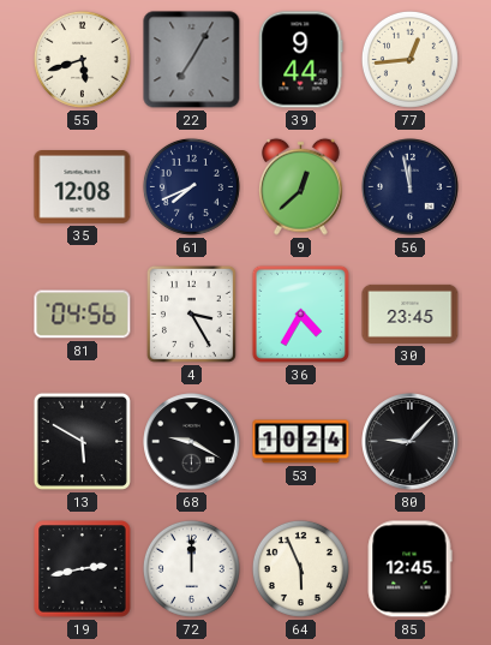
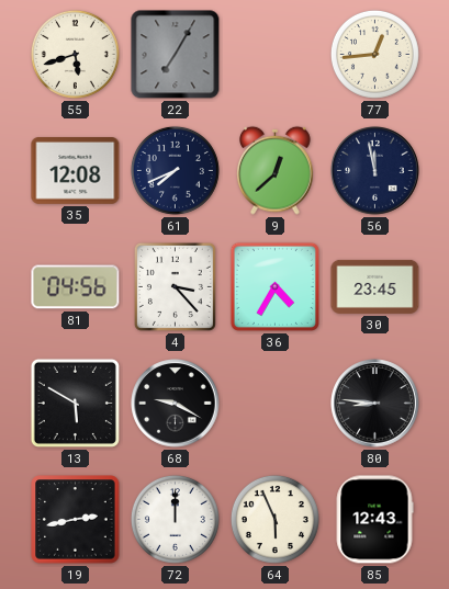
39: 9:44 -> none (301, 60)
4: 3:25 -> 3:23 (175, 286)
53: 10:24 -> none (301, 442)
80: 9:07 -> 8:46 (375, 404)
85: 12:45 -> 12:43 (374, 520)
